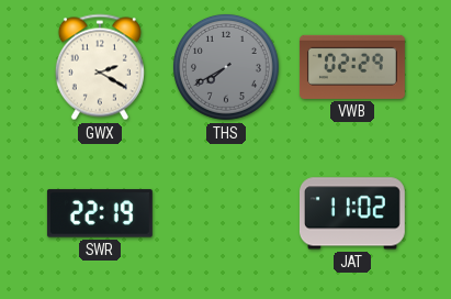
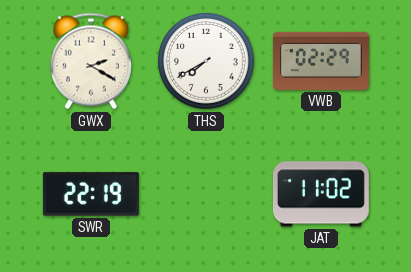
THS dial: grey -> white (207, 62)
